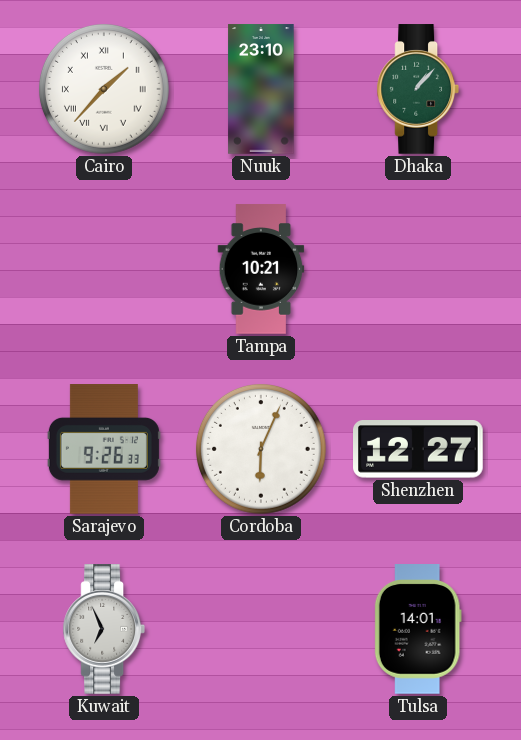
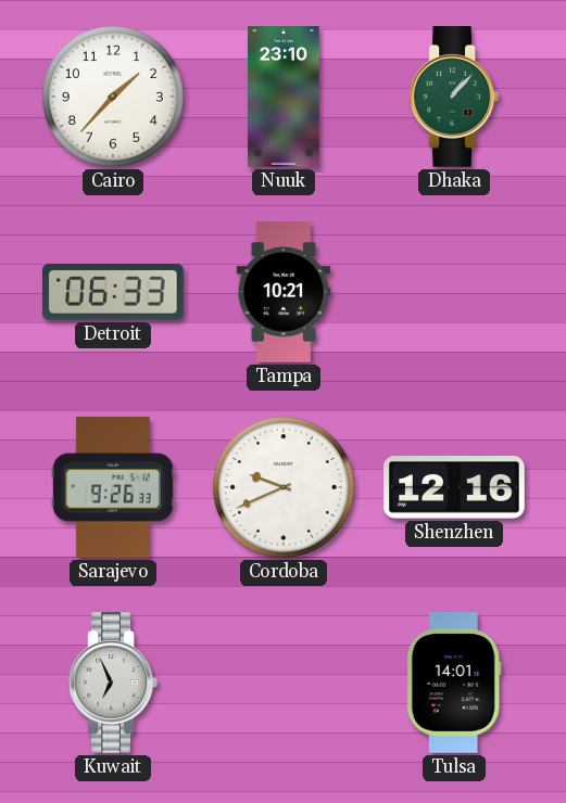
Cairo numerals: Roman -> Arabic (113, 97)
Detroit: none -> 06:33 (114, 292)
Cordoba: 6:04 -> 9:41 (284, 487)
Shenzhen: 12:27 -> 12:16 (454, 487)
